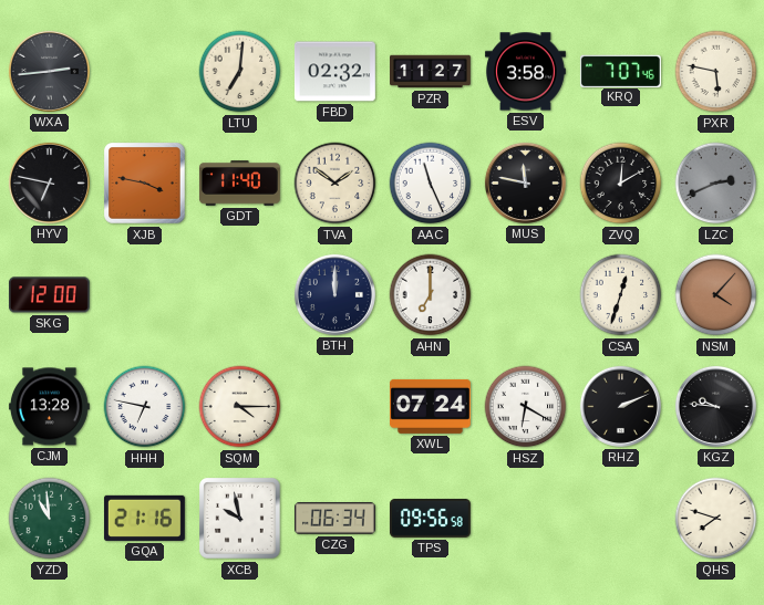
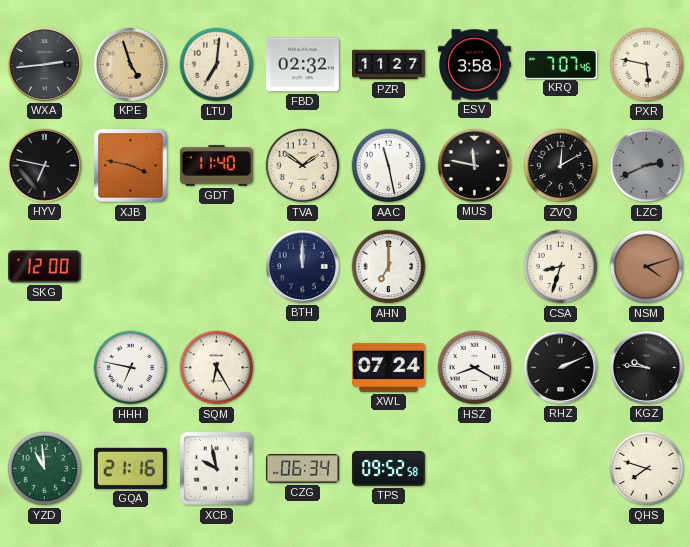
KPE: none -> 4:57 (130, 64)
AAC: 11:26 -> 11:28 (389, 166)
CSA: 12:33 -> 8:33 (561, 267)
NSM: 4:07 -> 4:12 (647, 267)
CJM: 13:28 -> none (49, 407)
SQM: 4:15 -> 6:25 (217, 368)
HSZ: 6:20 -> 8:20 (475, 368)
TPS: 09:56 -> 09:52 (388, 468)
